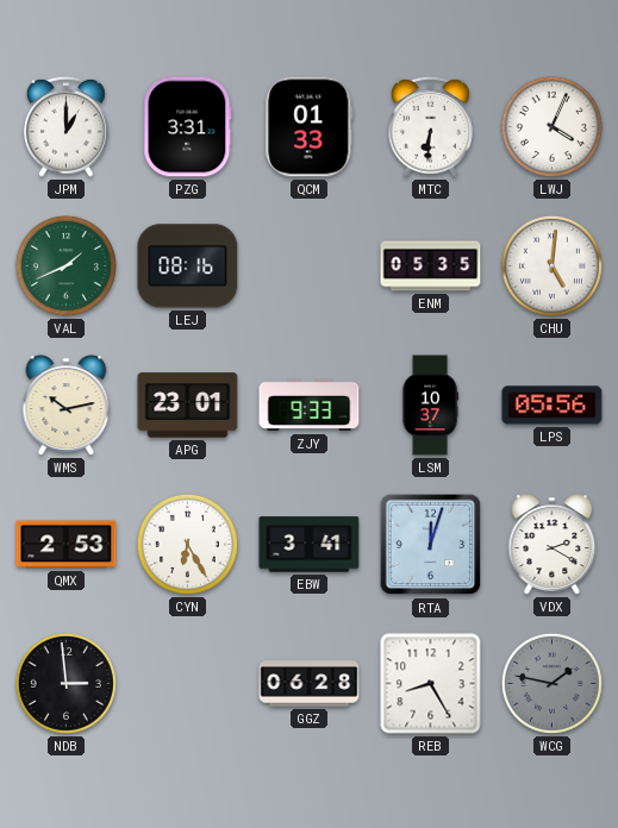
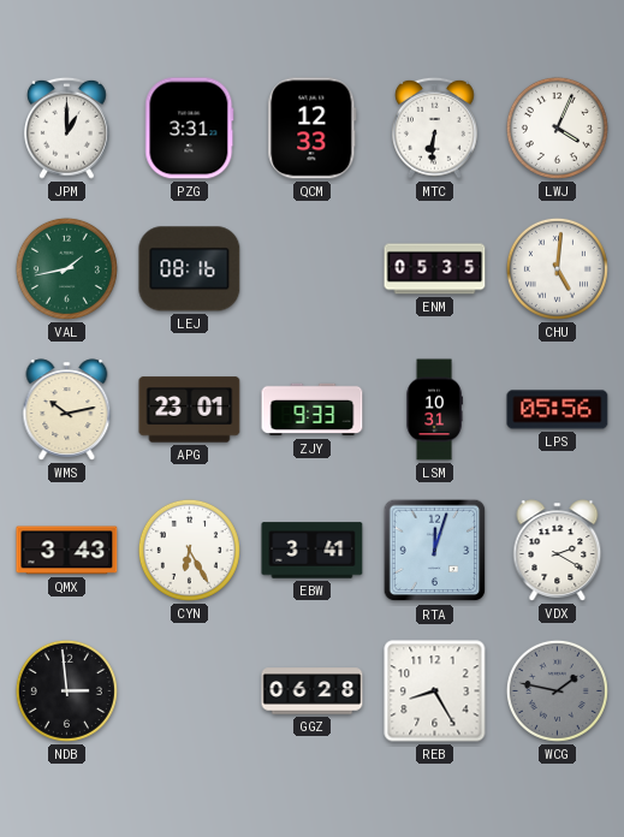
QCM: 01:33 -> 12:33 (313, 129)
VAL: 1:41 -> 1:43 (66, 268)
LSM: 10:37 -> 10:31 (434, 410)
QMX: 2:53 -> 3:43 (67, 551)
